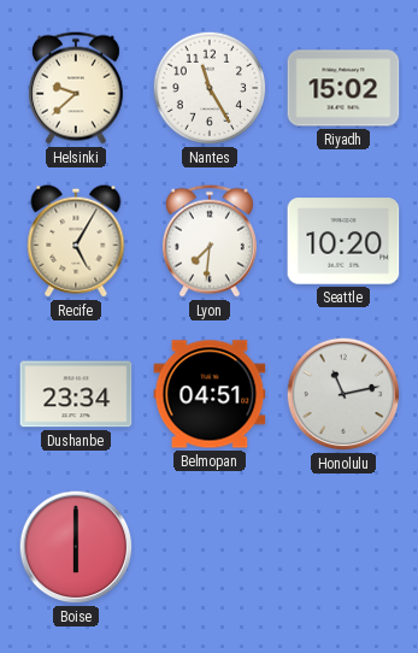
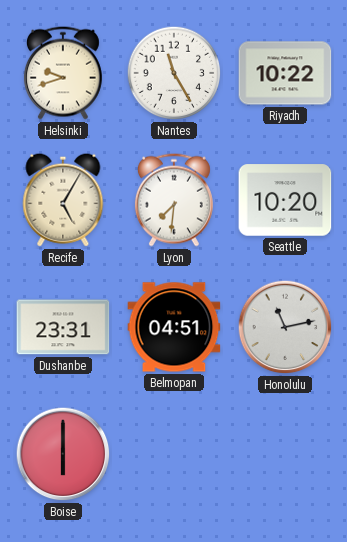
Helsinki: 9:38 -> 9:42 (63, 73)
Riyadh: 15:02 -> 10:22 (285, 73)
Dushanbe: 23:34 -> 23:31 (63, 327)
